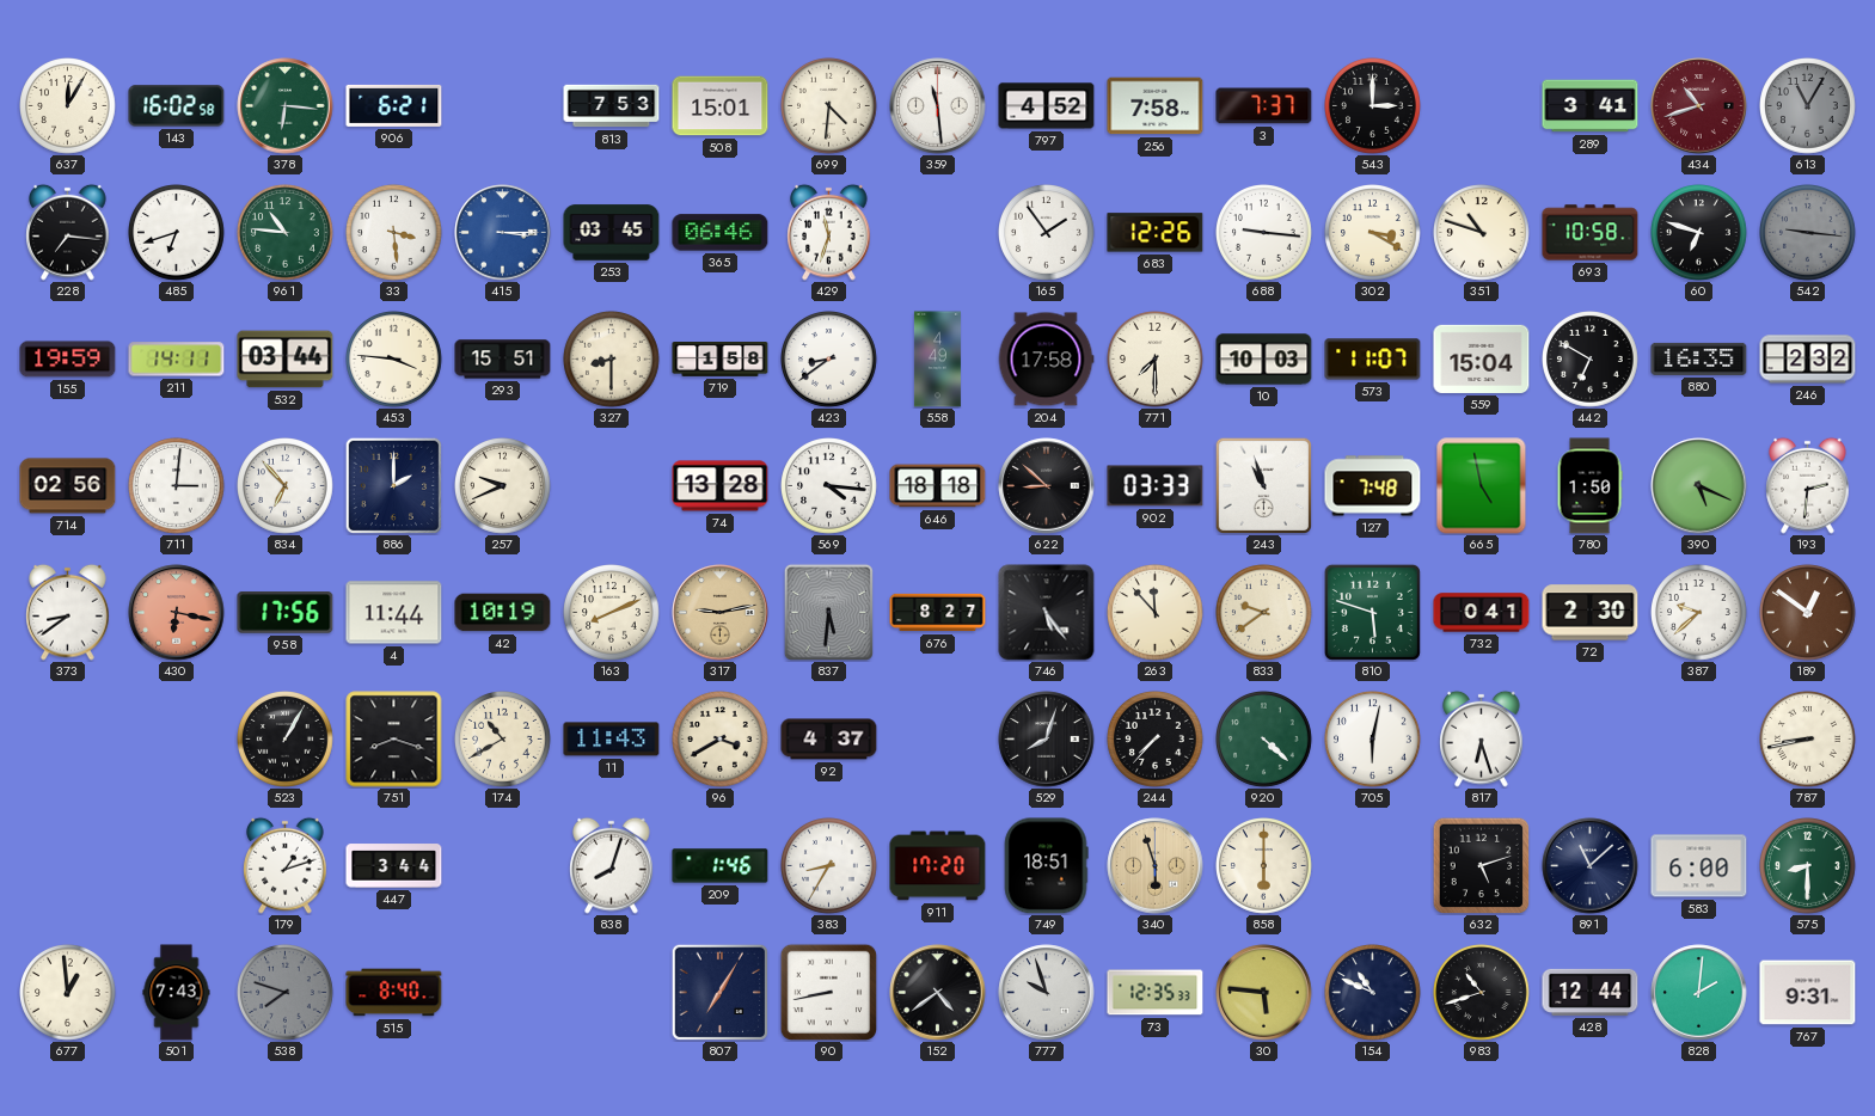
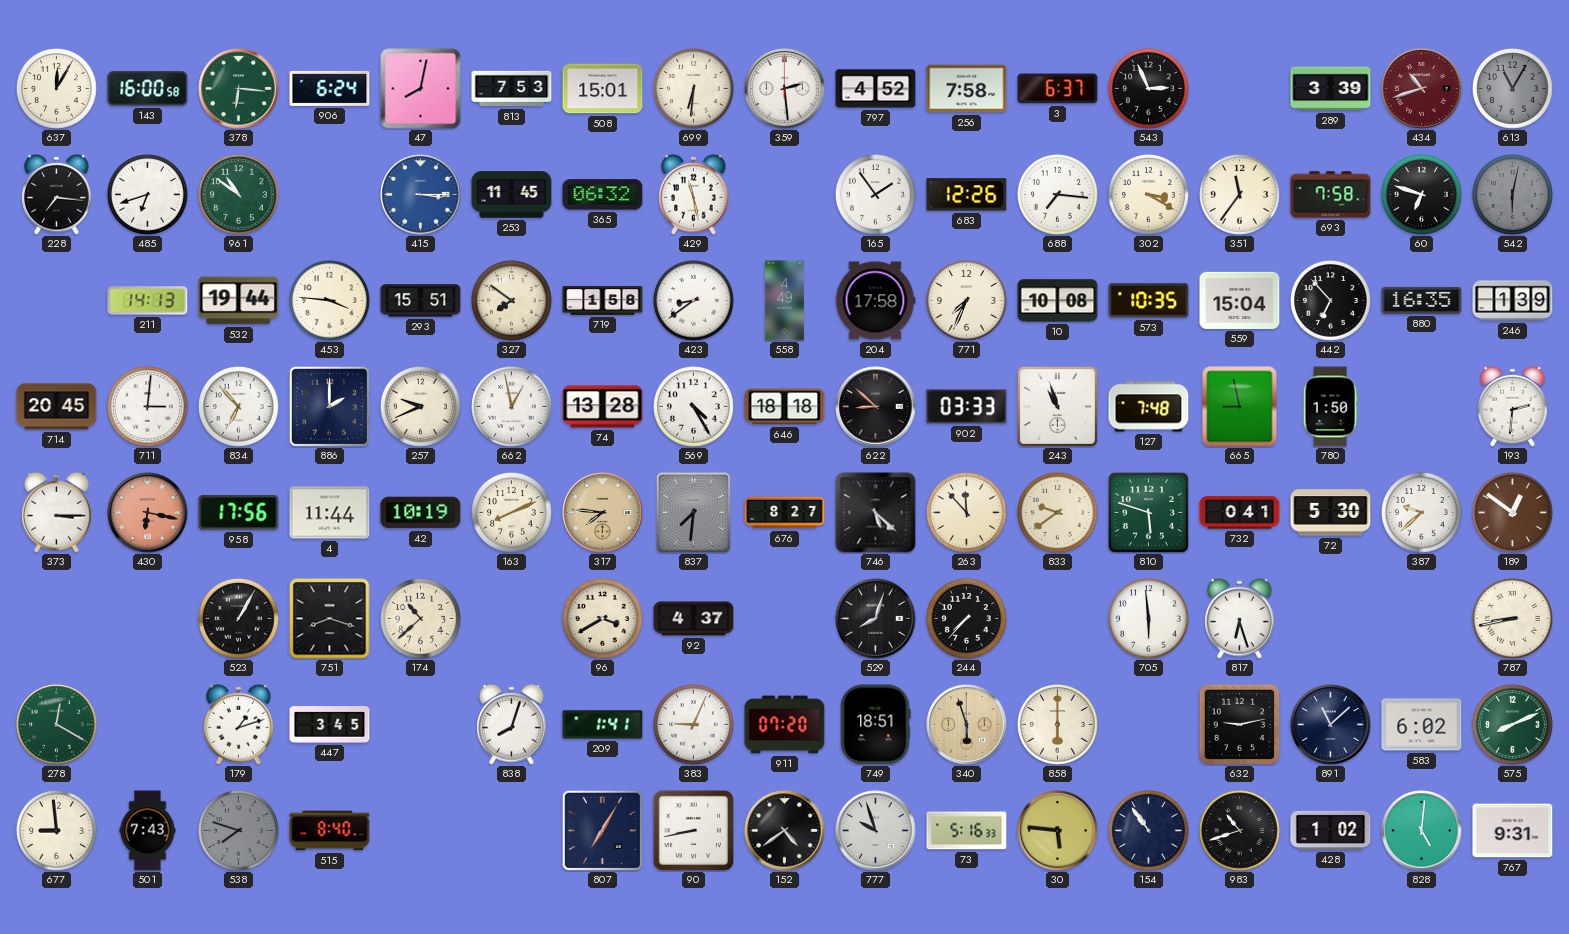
143: 16:02 -> 16:00 (148, 89)
906: 6:21 -> 6:24 (330, 88)
47: none -> 8:02 (421, 89)
699: 4:31 -> 6:31 (694, 89)
359: 11:29 -> 2:29 (785, 89)
3: 7:37 -> 6:37 (1058, 89)
543: 3:00 -> 2:56 (1149, 89)
289: 3:41 -> 3:39 (1331, 89)
961: 10:46 -> 10:51 (239, 195)
33: 3:29 -> none (394, 233)
253: 03:45 -> 11:45 (512, 195)
365: 06:46 -> 06:32 (603, 195)
429: 11:33 -> 11:28 (694, 194)
688: 9:16 -> 7:16 (1058, 195)
351: 10:48 -> 11:36 (1240, 195)
693: 10:58 -> 7:58 (1331, 195)
542: 9:16 -> 6:02 (1513, 195)
155: 19:59 -> none (68, 360)
211: 14:11 -> 14:13 (148, 301)
532: 03:44 -> 19:44 (239, 301)
327: 8:30 -> 7:51 (512, 301)
771: 7:30 -> 7:34 (967, 301)
10: 10:03 -> 10:08 (1058, 301)
573: 11:07 -> 10:35 (1149, 301)
442: 6:50 -> 6:53 (1331, 301)
246: 2:32 -> 1:39 (1513, 301)
714: 02:56 -> 20:45 (57, 407)
662: none -> 12:58 (512, 407)
569: 4:16 -> 4:25 (694, 407)
665: 4:58 -> 8:58 (1240, 407)
390: 5:19 -> none (1699, 486)
373: 8:39 -> 3:15 (57, 512)
317: 9:13 -> 7:46 (603, 513)
837: 5:31 -> 7:31 (693, 512)
746: 5:24 -> 5:22 (876, 513)
72: 2:30 -> 5:30 (1331, 513)
174: 10:40 -> 10:38 (421, 619)
11: 11:43 -> none (612, 740)
920: 4:22 -> none (1264, 740)
705: 6:02 -> 5:59 (1149, 619)
278: none -> 12:20 (57, 725)
447: 3:44 -> 3:45 (330, 725)
209: 1:46 -> 1:41 (603, 725)
383: 8:35 -> 9:04 (694, 725)
911: 17:20 -> 07:20 (785, 725)
632: 5:12 -> 9:13 (1239, 724)
583: 6:00 -> 6:02 (1422, 725)
575: 8:30 -> 8:11 (1513, 725)
677: 12:59 -> 8:59 (57, 831)
73: 12:35 -> 5:16 (967, 831)
154: 10:49 -> 10:54 (1149, 831)
428: 12:44 -> 1:02 (1331, 830)
828: 2:01 -> 5:01 (1422, 831)
